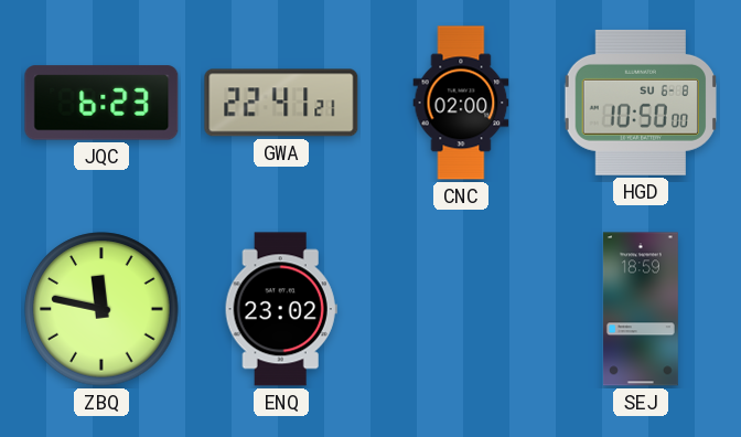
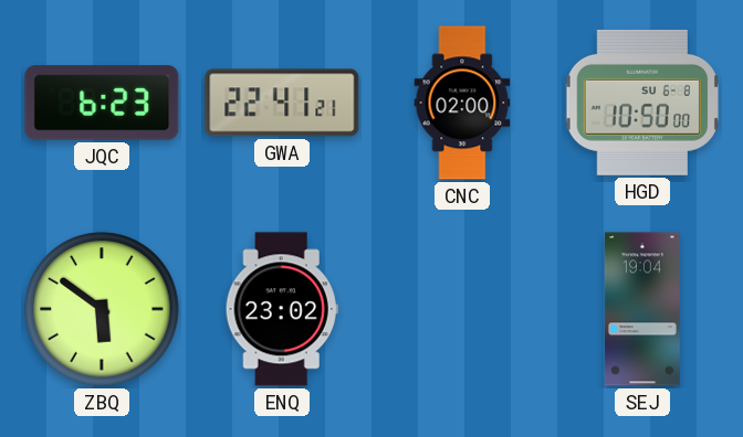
ZBQ: 11:47 -> 5:51 (102, 309)
SEJ: 18:59 -> 19:04 (642, 309)
